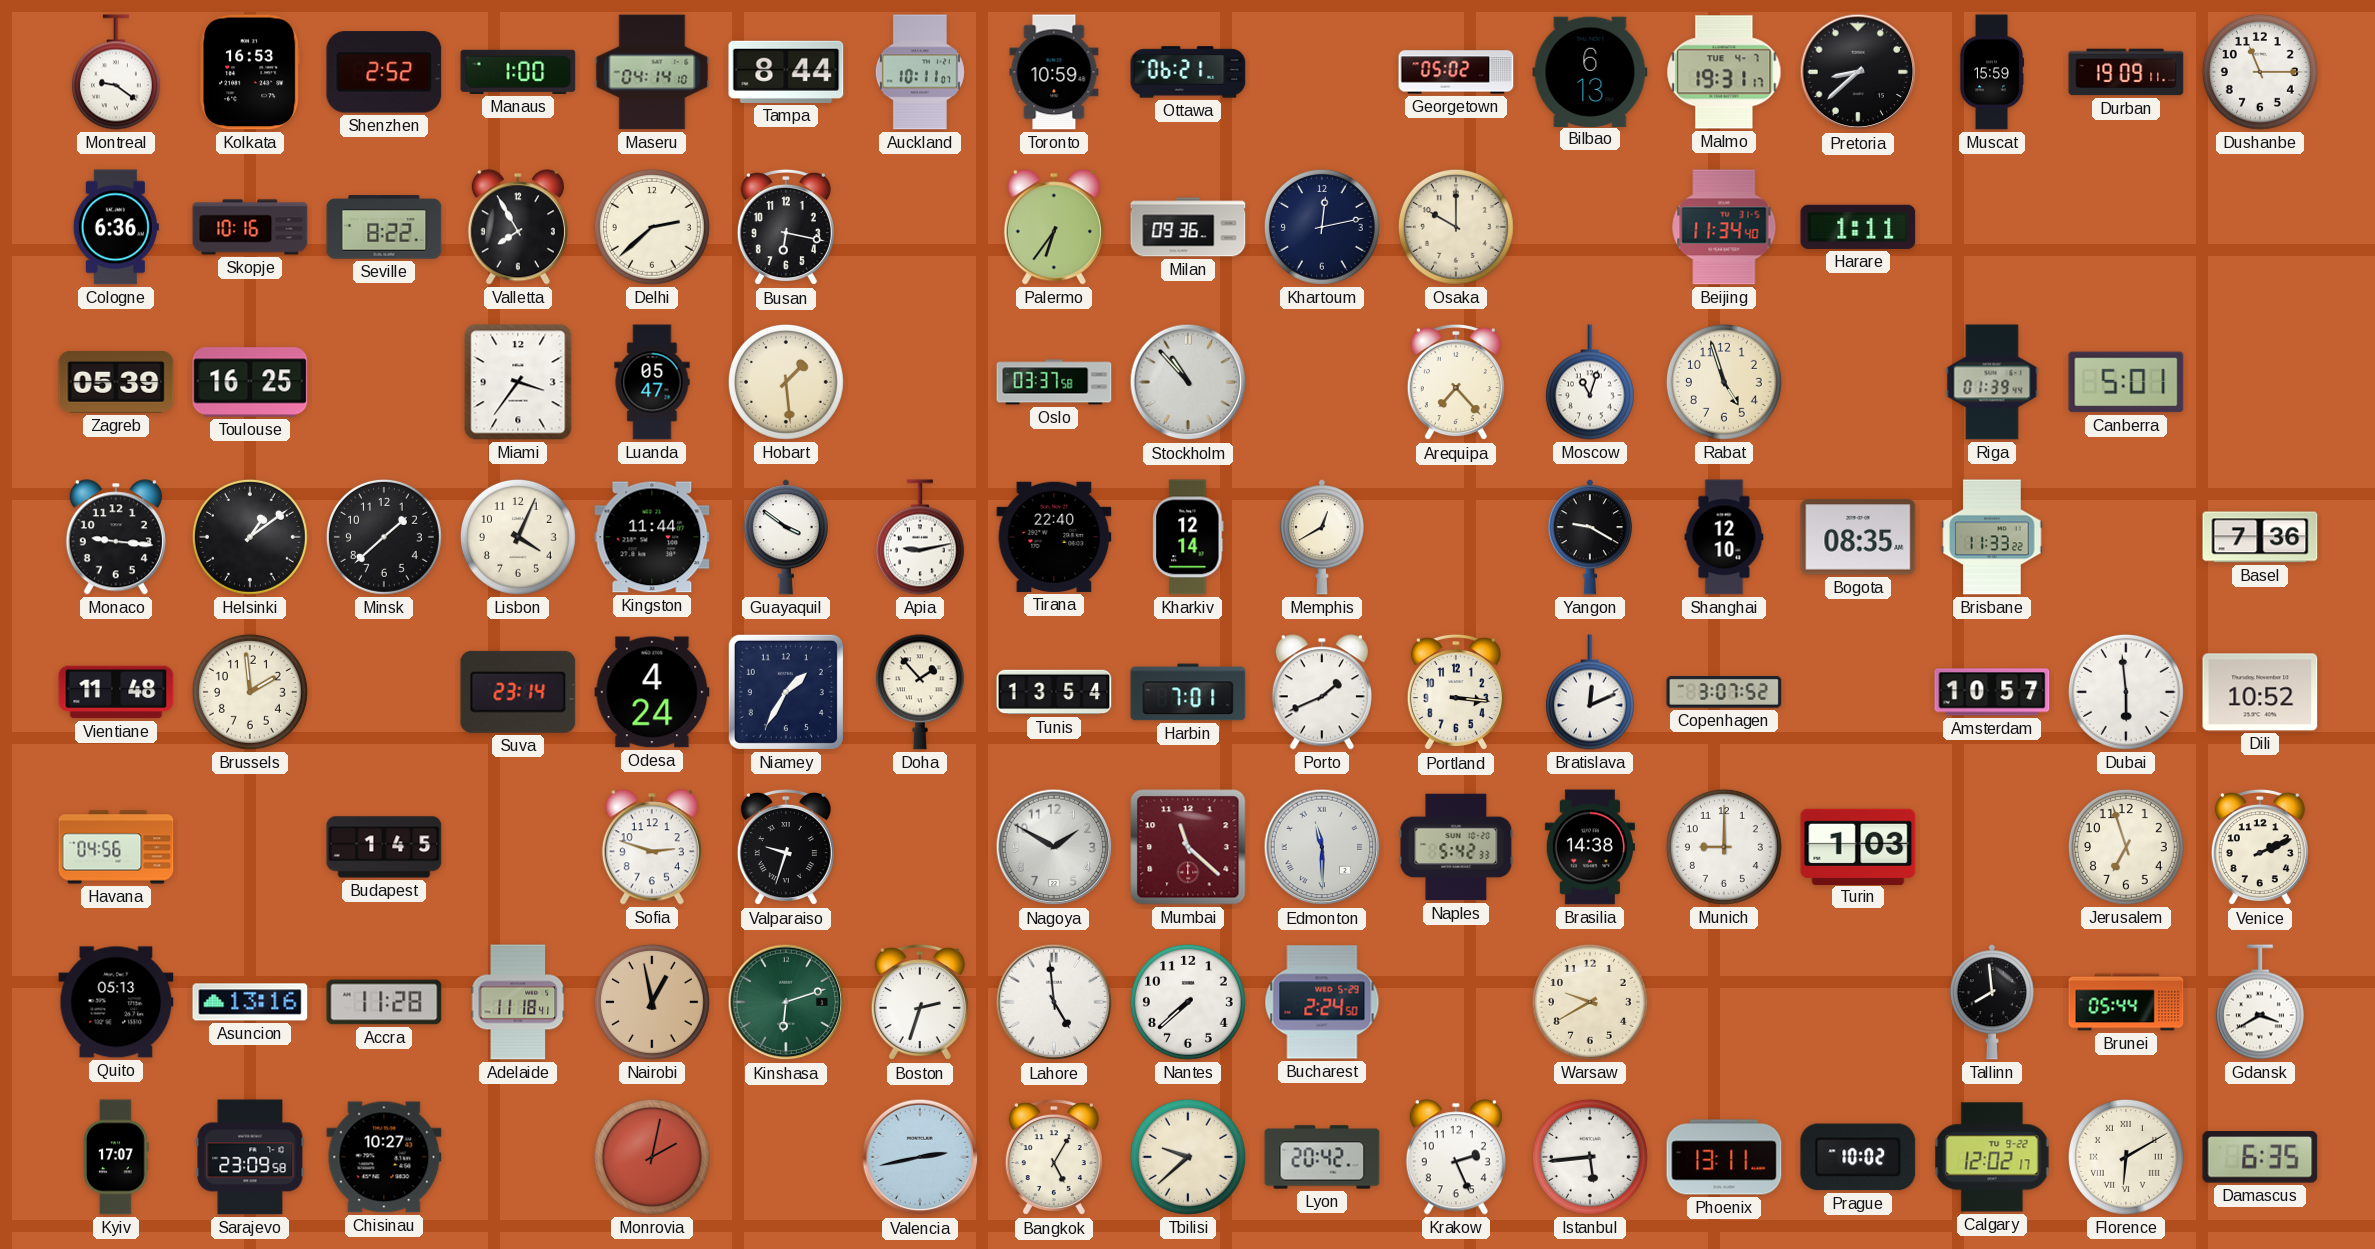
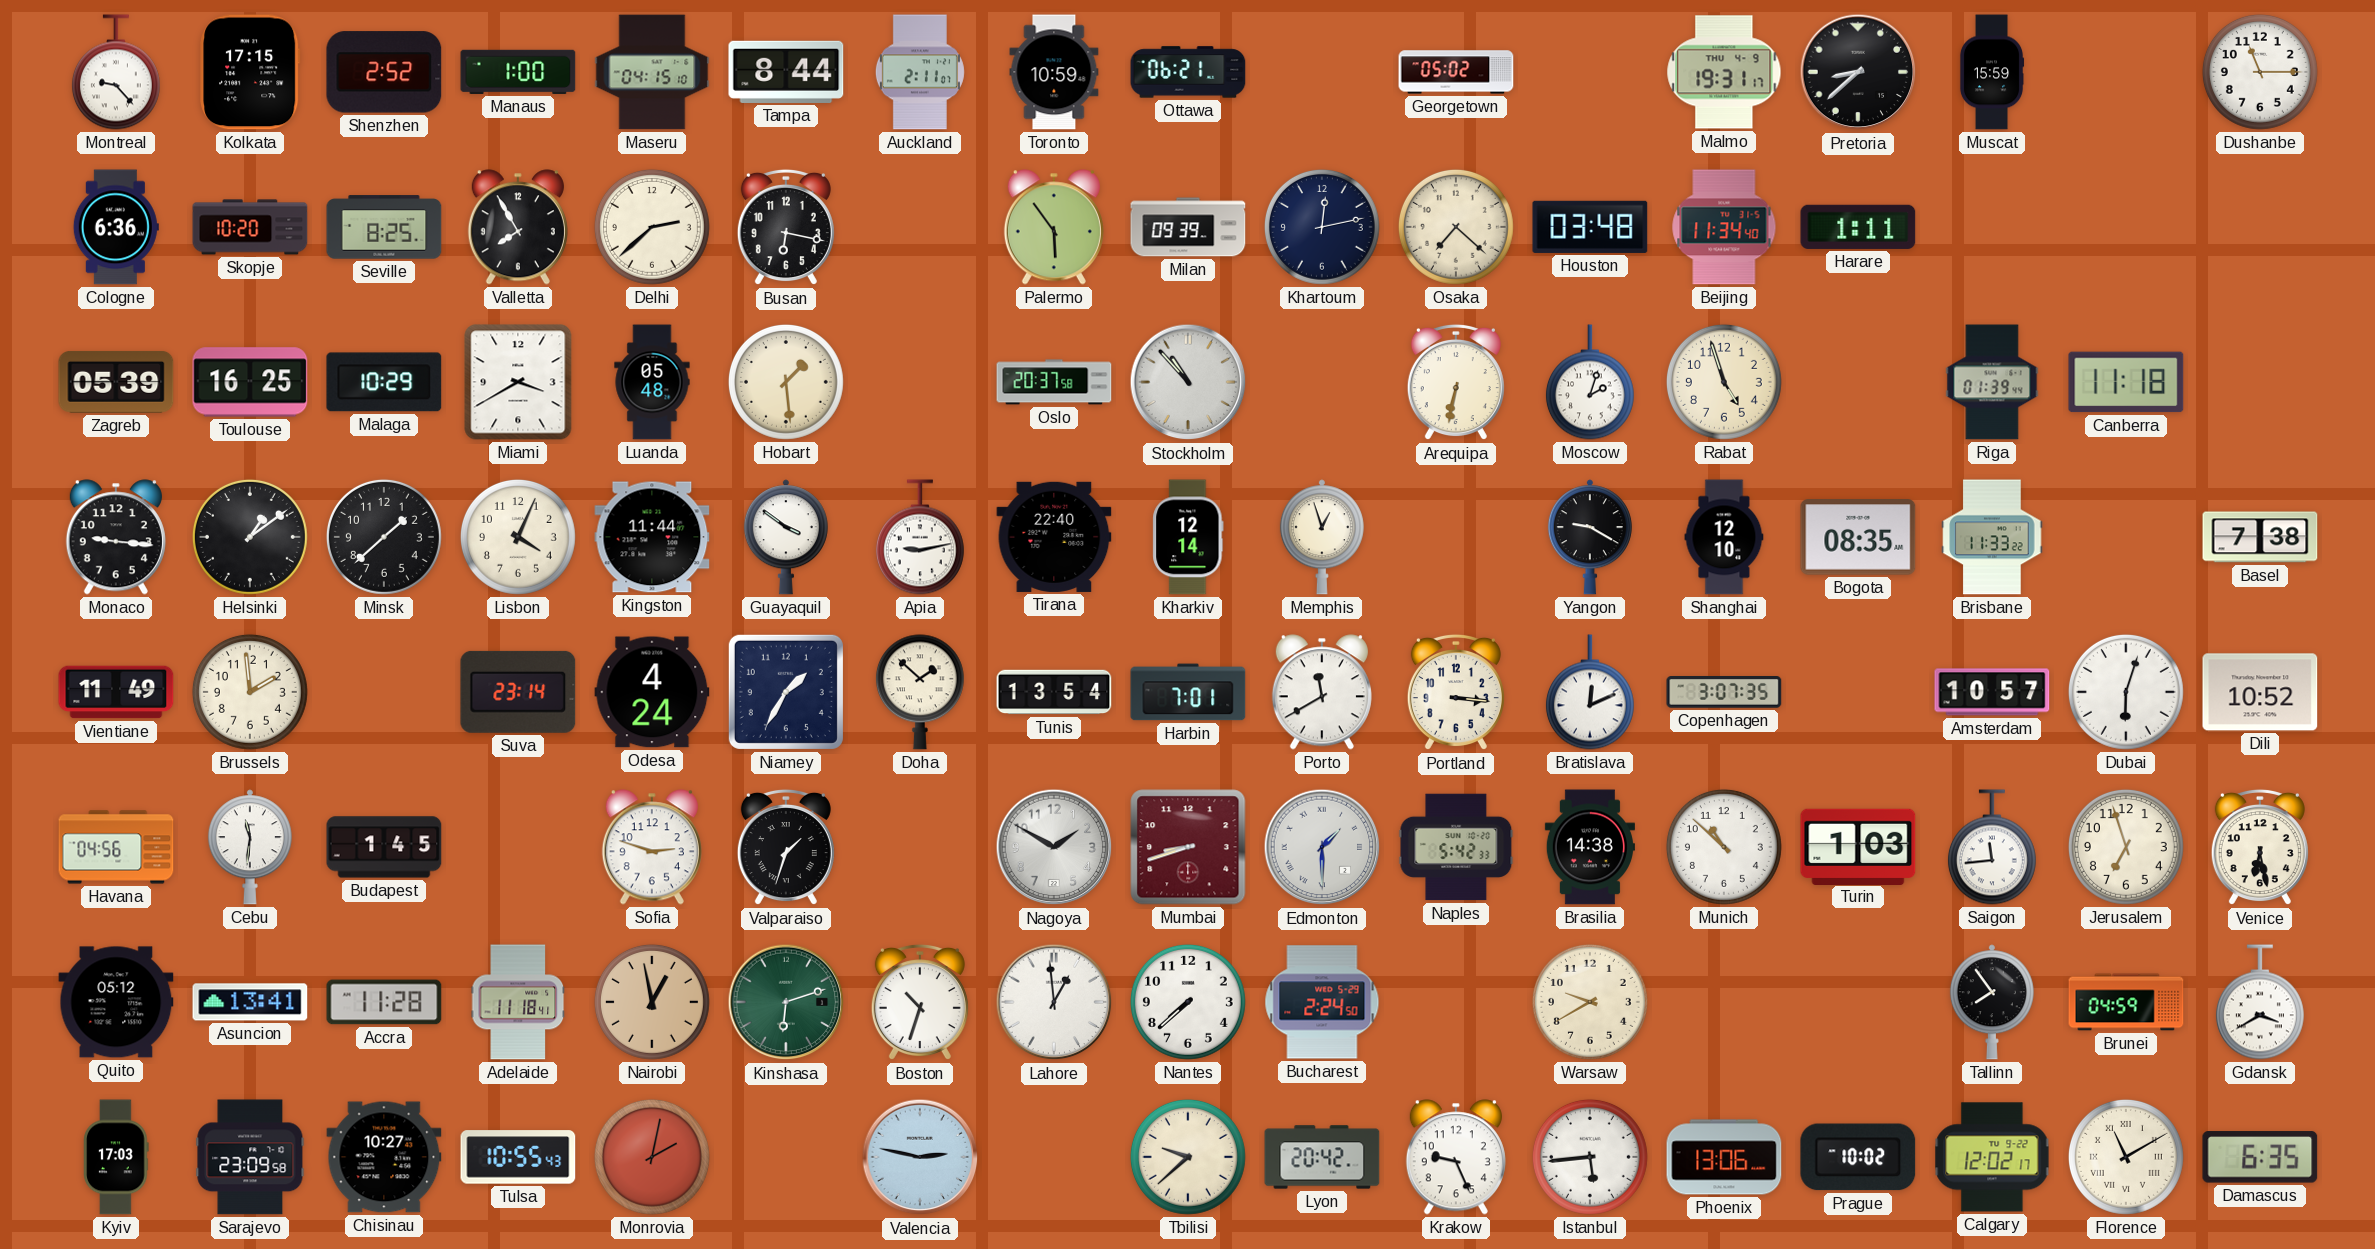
Montreal: 9:21 -> 9:23 (116, 72)
Kolkata: 16:53 -> 17:15 (250, 72)
Maseru: 04:14 -> 04:15 (652, 72)
Auckland: 10:11 -> 2:11 (920, 72)
Bilbao: 6:13 -> none (1590, 71)
Malmo date: TUE 4-7 -> THU 4-9 (1724, 72)
Durban: 19:09 -> none (2126, 72)
Skopje: 10:16 -> 10:20 (250, 227)
Seville: 8:22 -> 8:25 (384, 227)
Palermo: 6:36 -> 5:54 (1054, 227)
Milan: 09:36 -> 09:39 (1188, 227)
Osaka: 10:00 -> 7:22 (1456, 227)
Houston: none -> 03:48 (1590, 227)
Malaga: none -> 10:29 (384, 382)
Miami: 3:36 -> 3:40 (518, 382)
Luanda: 05:47 -> 05:48 (652, 382)
Oslo: 03:37 -> 20:37 (1054, 382)
Arequipa: 7:23 -> 6:32 (1456, 382)
Moscow: 11:03 -> 2:03 (1590, 382)
Canberra: 5:01 -> 11:18 (2126, 382)
Memphis: 12:40 -> 12:57 (1322, 537)
Basel: 7:36 -> 7:38 (2260, 537)
Vientiane: 11:48 -> 11:49 (116, 692)
Doha: 1:53 -> 1:52 (920, 692)
Porto: 1:41 -> 11:40 (1322, 692)
Copenhagen: 3:07:52 -> 3:07:35 (1724, 693)
Dubai: 5:59 -> 6:03 (2126, 692)
Cebu: none -> 11:31 (250, 847)
Valparaiso: 9:33 -> 1:33 (786, 847)
Mumbai: 11:22 -> 8:42 (1188, 847)
Edmonton: 11:30 -> 1:30 (1322, 847)
Munich: 9:00 -> 10:52 (1724, 847)
Saigon: none -> 11:44 (1992, 847)
Venice: 2:11 -> 6:28 (2260, 847)
Quito: 05:13 -> 05:12 (116, 1002)
Asuncion: 13:16 -> 13:41 (250, 1002)
Boston: 2:33 -> 10:33 (920, 1002)
Lahore: 4:59 -> 12:59 (1054, 1002)
Tallinn: 7:59 -> 7:54 (1992, 1002)
Brunei: 05:44 -> 04:59 (2126, 1002)
Kyiv: 17:07 -> 17:03 (116, 1157)
Tulsa: none -> 10:55 (518, 1157)
Valencia: 2:43 -> 2:47 (920, 1157)
Bangkok: 5:05 -> none (1054, 1157)
Krakow: 2:26 -> 9:26 (1456, 1157)
Phoenix: 13:11 -> 13:06 (1724, 1157)
Florence: 6:10 -> 11:10 (2126, 1157)
